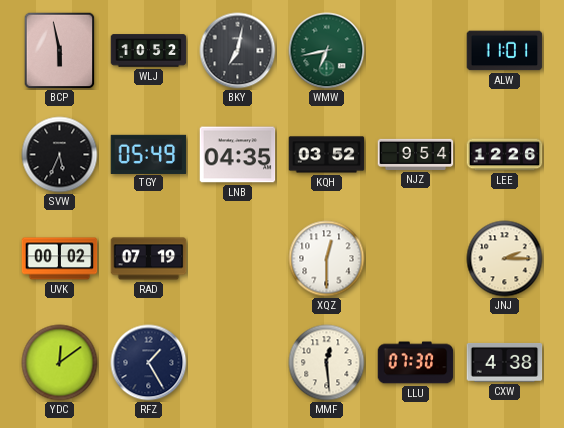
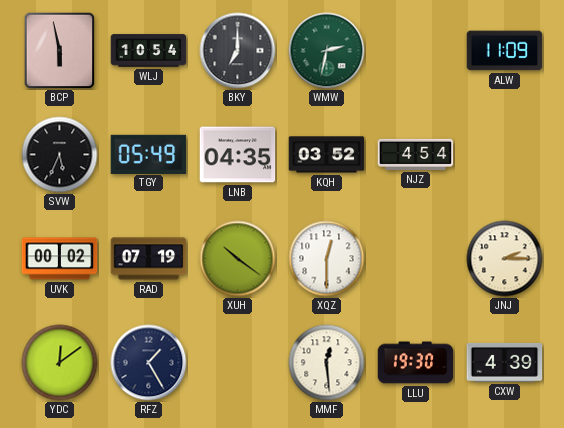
WLJ: 10:52 -> 10:54 (149, 51)
BKY: 7:02 -> 7:00 (238, 51)
WMW: 6:43 -> 2:32 (327, 51)
ALW: 11:01 -> 11:09 (505, 51)
NJZ: 9:54 -> 4:54 (416, 154)
LEE: 12:26 -> none (505, 155)
XUH: none -> 10:21 (238, 259)
LLU: 07:30 -> 19:30 (416, 363)
CXW: 4:38 -> 4:39 (505, 362)
